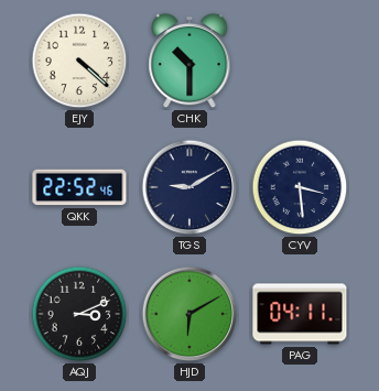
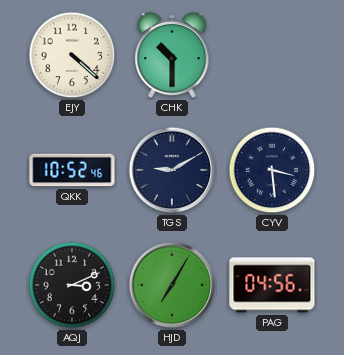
QKK: 22:52 -> 10:52 (72, 170)
HJD: 6:10 -> 7:05 (172, 285)
PAG: 04:11 -> 04:56 (272, 285)
